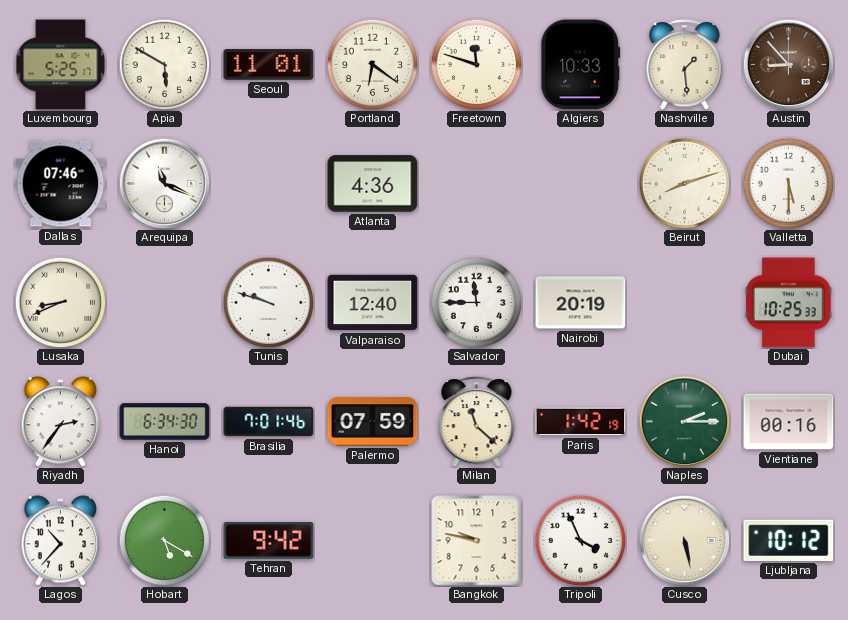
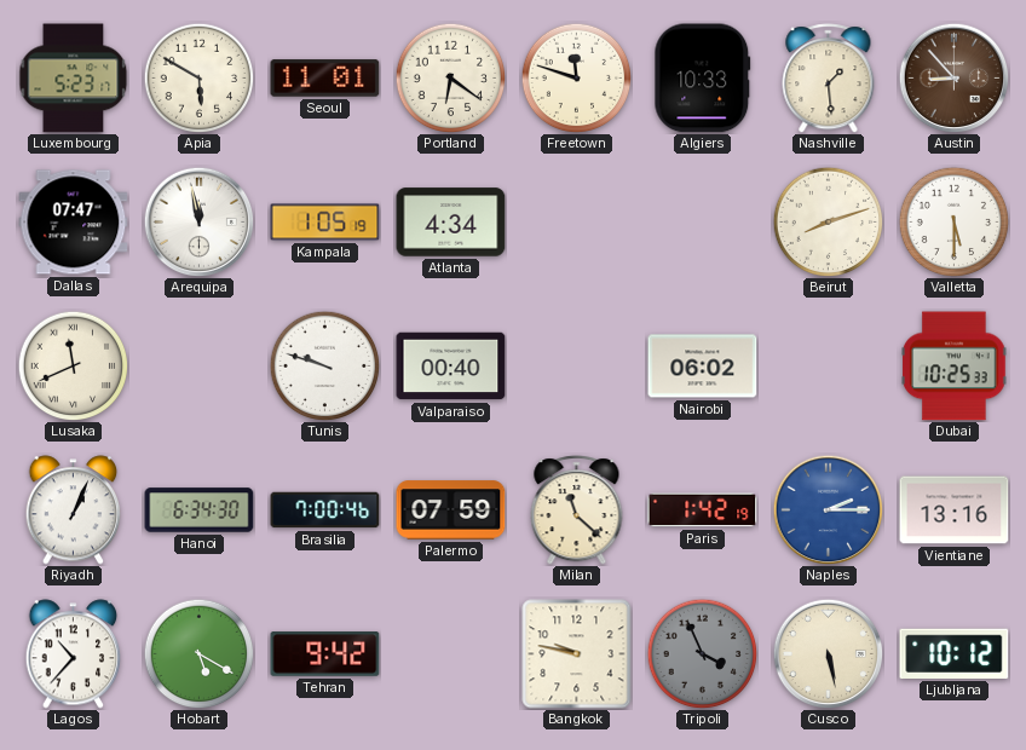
Luxembourg: 5:25 -> 5:23 (74, 79)
Dallas: 07:46 -> 07:47 (74, 223)
Arequipa: 11:19 -> 11:58 (198, 221)
Kampala: none -> 1:05 (325, 223)
Atlanta: 4:36 -> 4:34 (451, 223)
Lusaka: 8:41 -> 11:41 (73, 365)
Valparaiso: 12:40 -> 00:40 (451, 367)
Salvador: 11:45 -> none (476, 302)
Nairobi: 20:19 -> 06:02 (703, 367)
Riyadh: 2:36 -> 1:04 (74, 510)
Brasilia: 7:01 -> 7:00 (325, 510)
Naples dial: green -> blue (828, 509)
Vientiane: 00:16 -> 13:16 (955, 510)
Tripoli dial: white -> grey (702, 653)
